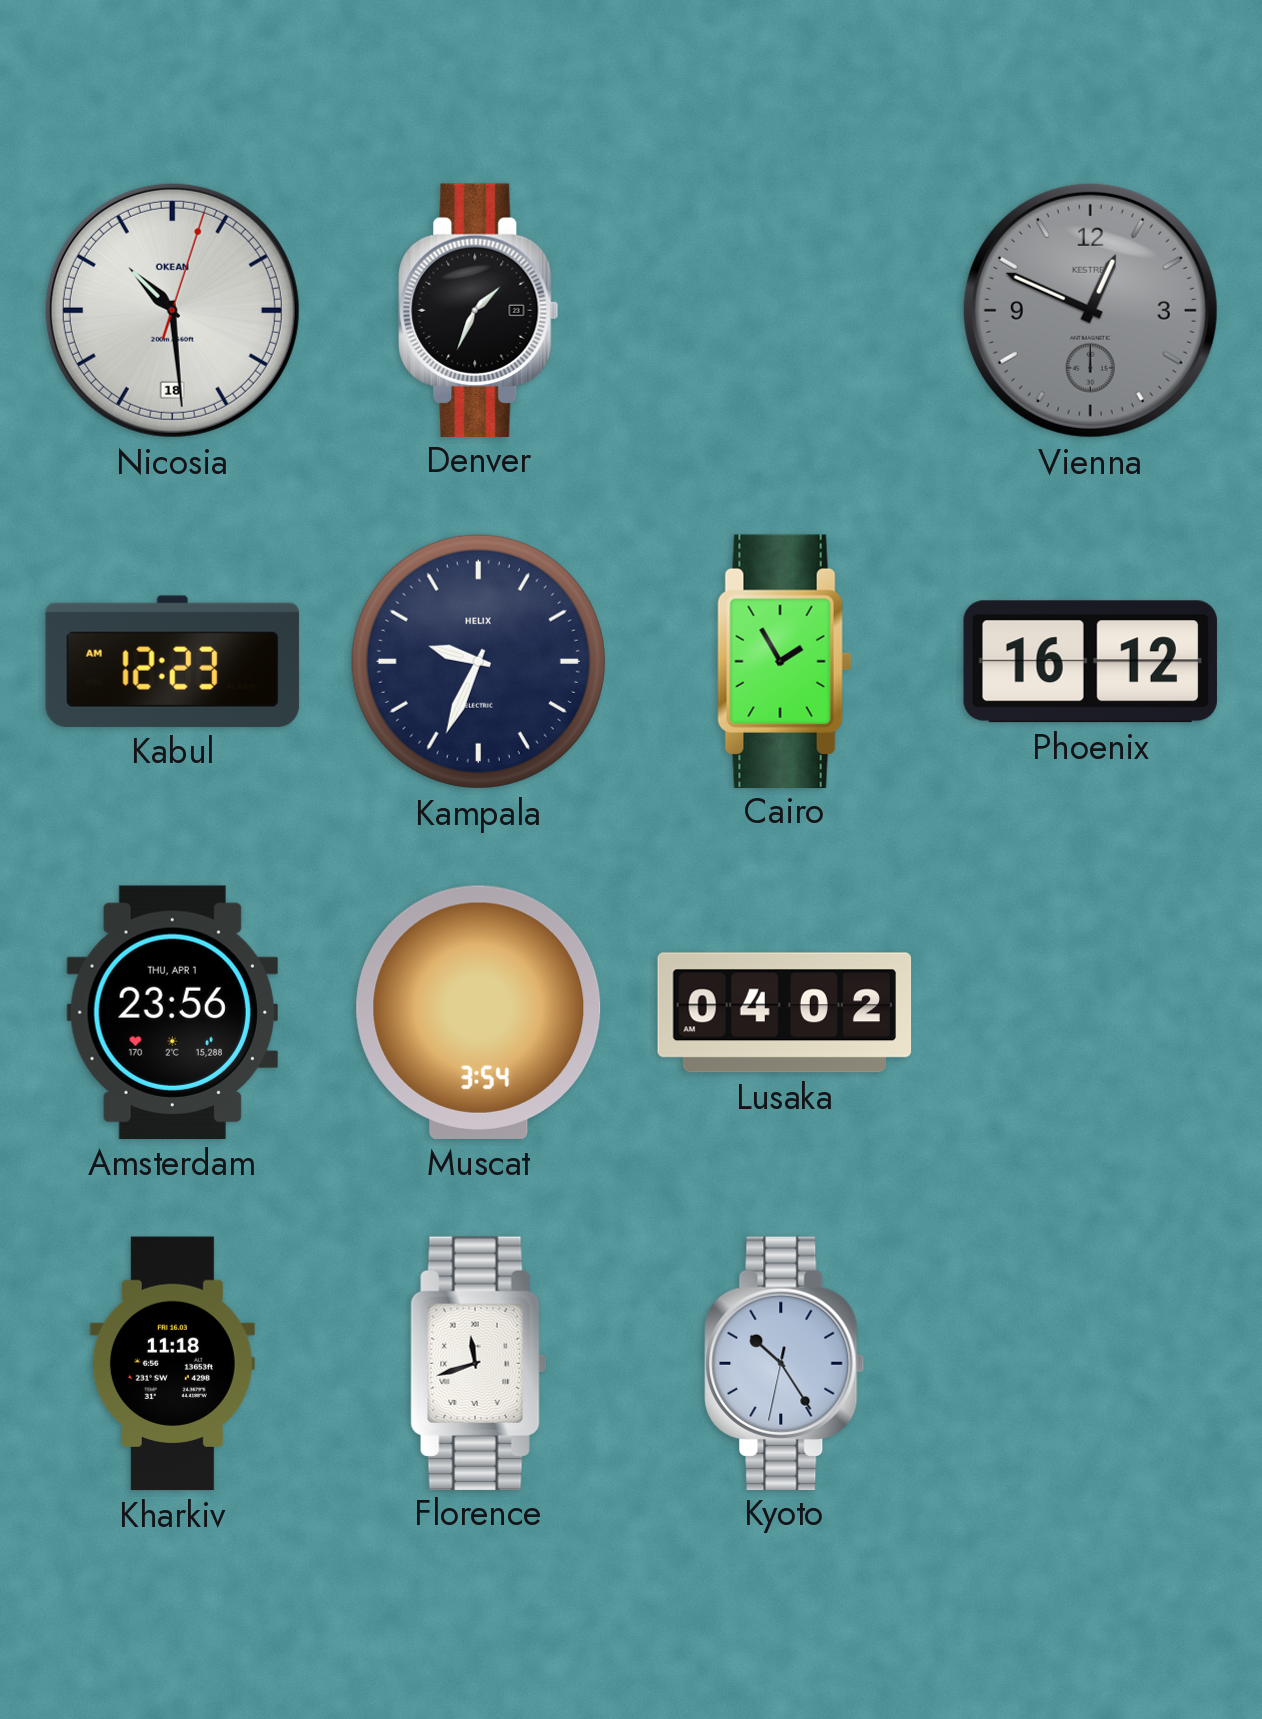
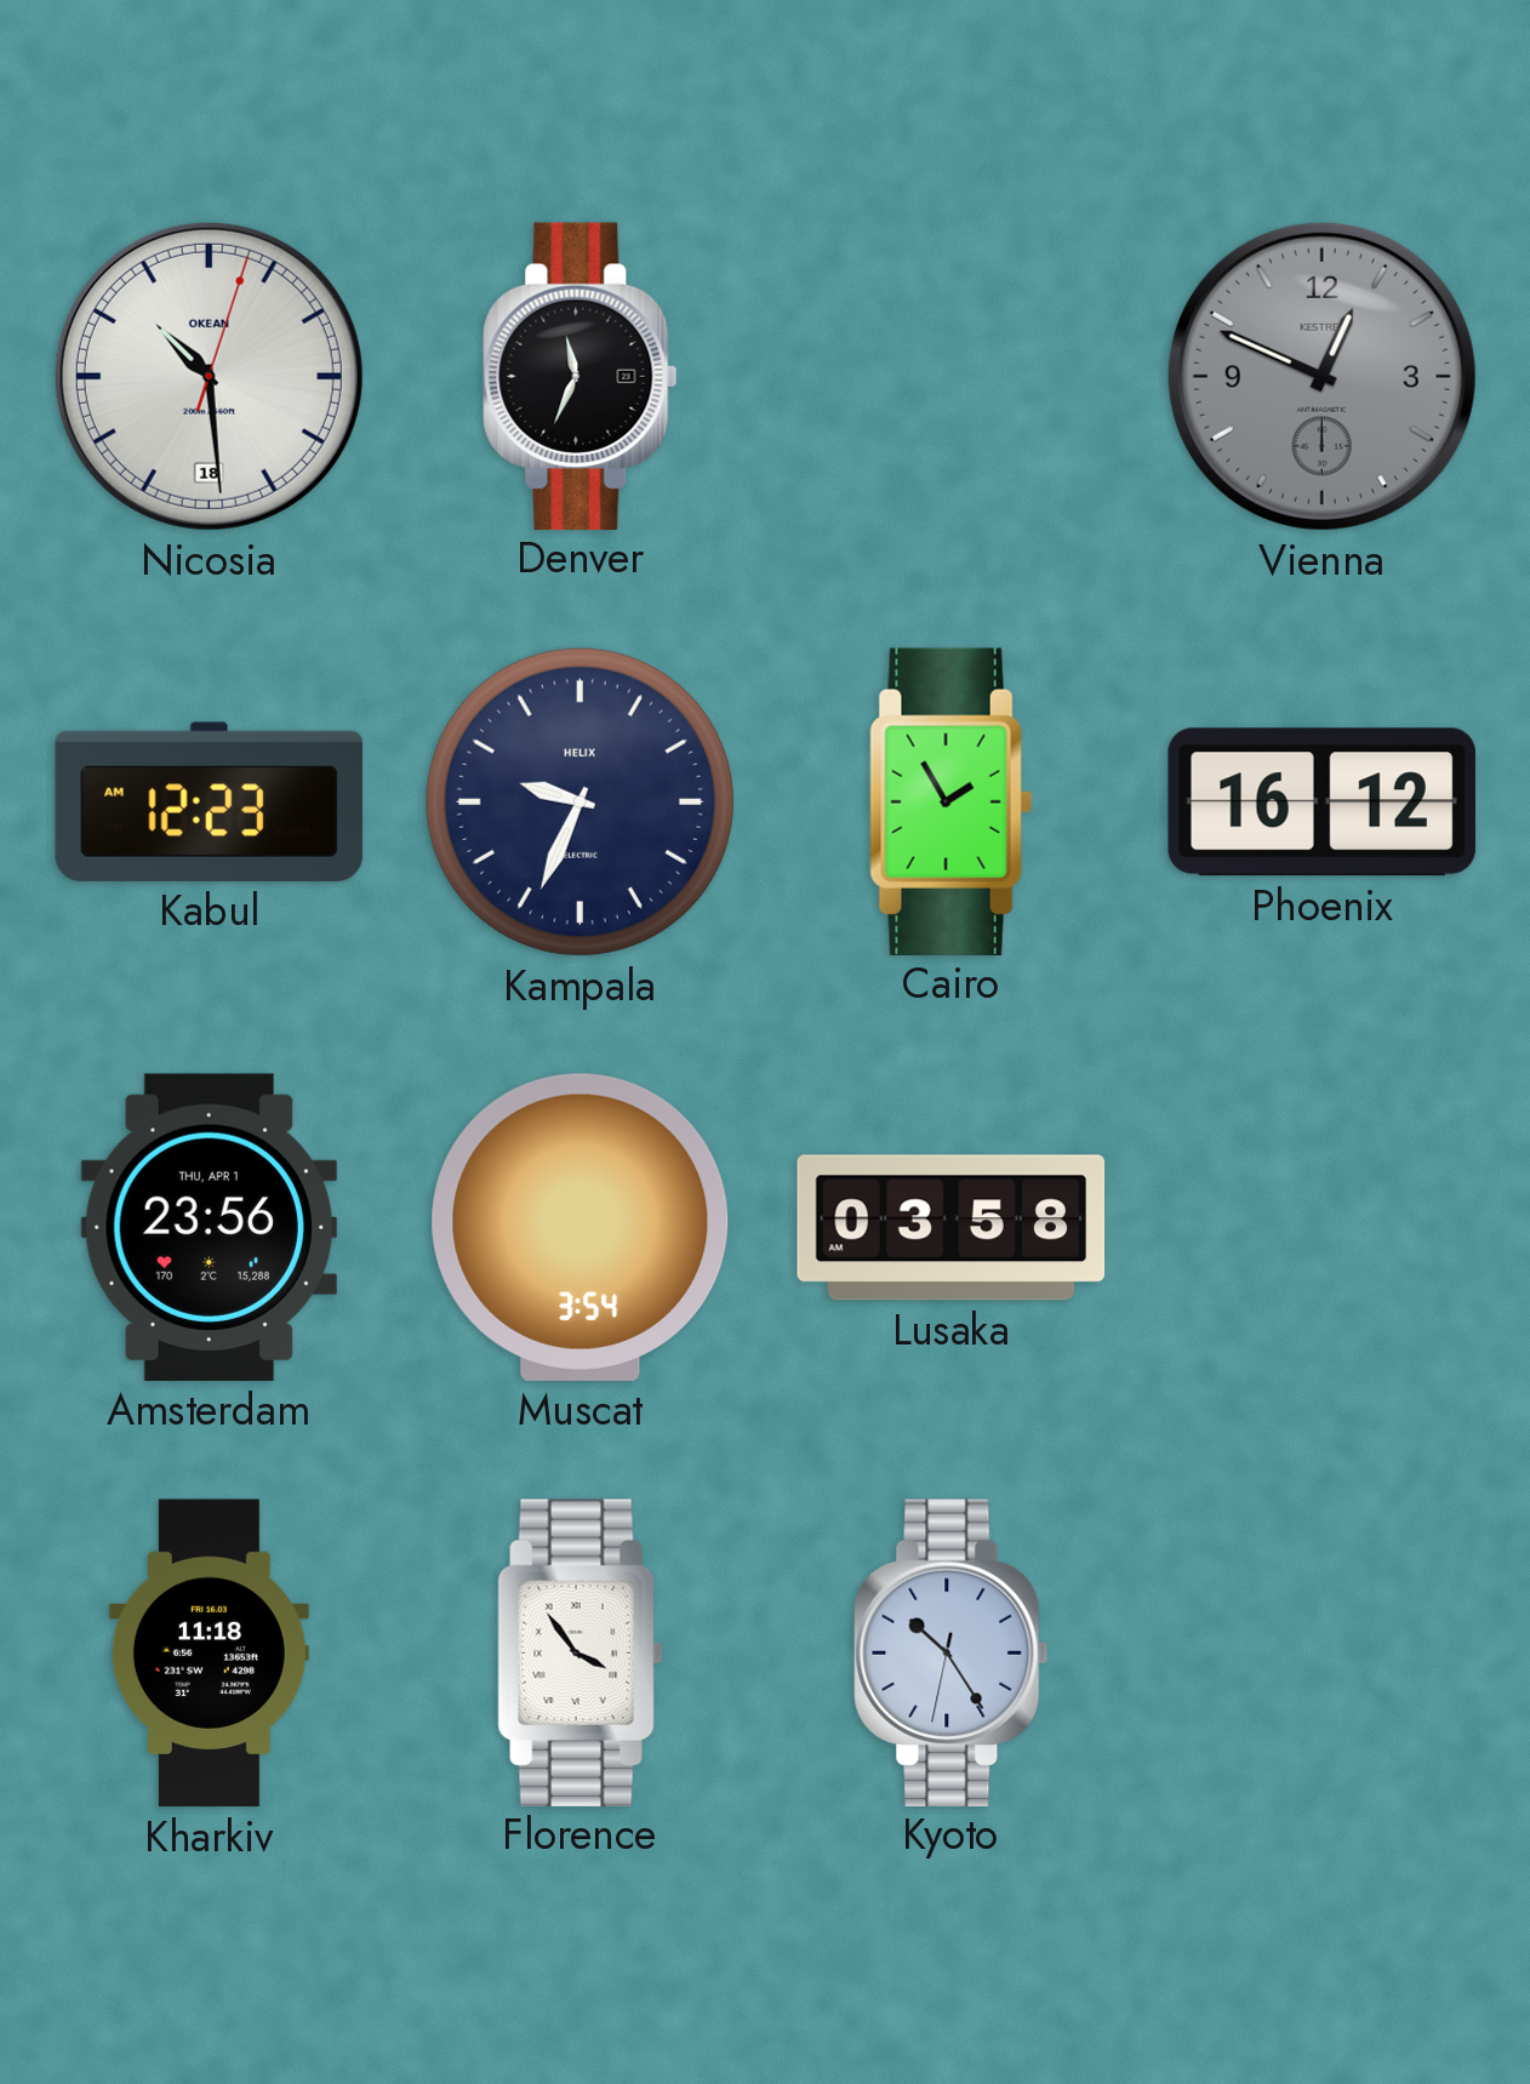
Denver: 1:34 -> 11:34 (581, 376)
Lusaka: 04:02 -> 03:58 (952, 1228)
Florence: 11:42 -> 3:54 (581, 1652)
